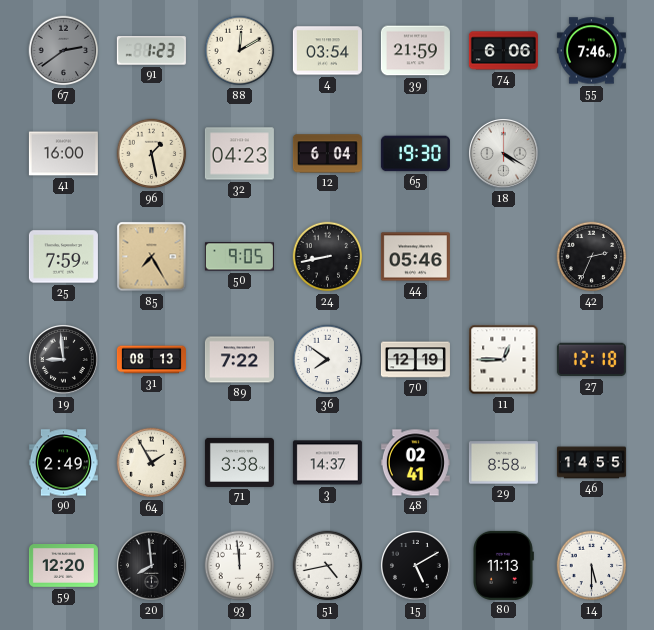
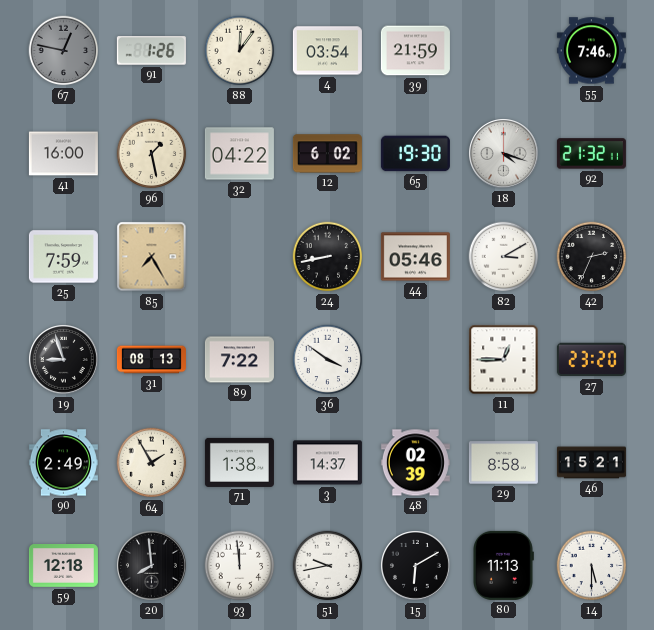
67: 2:39 -> 12:47 (64, 51)
91: 1:23 -> 1:26 (151, 51)
88: 12:10 -> 12:06 (240, 51)
74: 6:06 -> none (503, 51)
32: 04:23 -> 04:22 (239, 154)
12: 6:04 -> 6:02 (327, 154)
18: 4:20 -> 4:18 (504, 154)
92: none -> 21:32 (591, 154)
50: 9:05 -> none (239, 257)
82: none -> 3:10 (504, 257)
19: 8:59 -> 8:57 (64, 360)
36: 7:51 -> 3:51 (328, 360)
70: 12:19 -> none (415, 360)
27: 12:18 -> 23:20 (591, 360)
71: 3:38 -> 1:38 (239, 462)
48: 02:41 -> 02:39 (415, 463)
46: 14:55 -> 15:21 (591, 463)
59: 12:20 -> 12:18 (63, 566)
51: 4:43 -> 9:43 (328, 566)
15: 5:10 -> 6:10 (416, 566)
